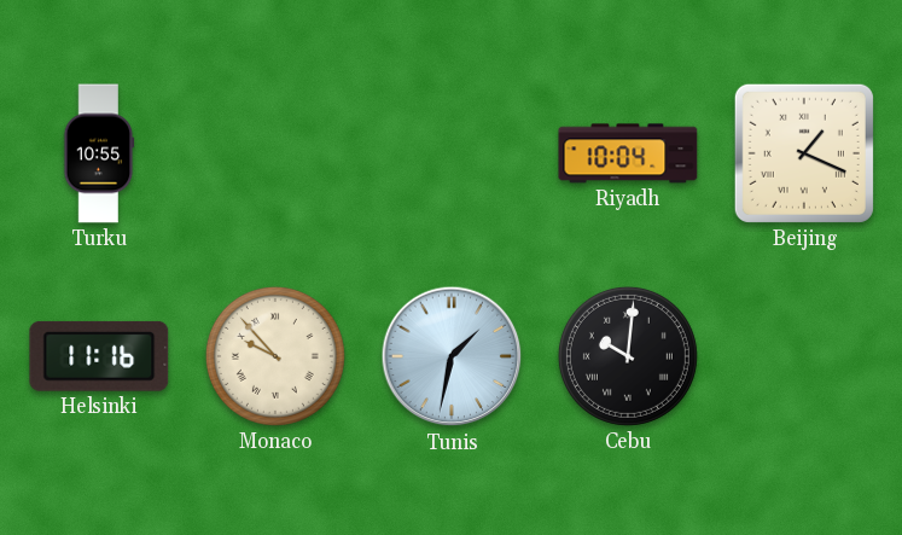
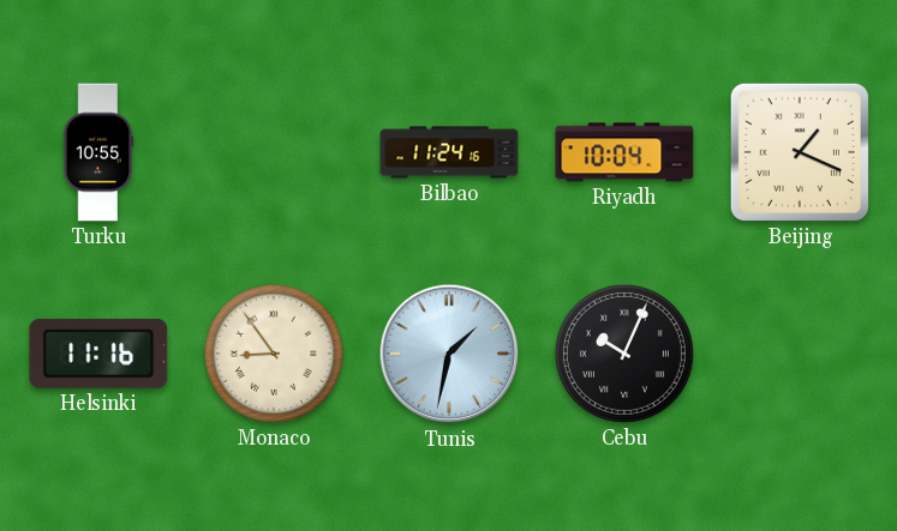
Bilbao: none -> 11:24 (449, 152)
Monaco: 9:53 -> 8:54 (274, 354)
Cebu: 10:01 -> 10:04 (624, 354)
